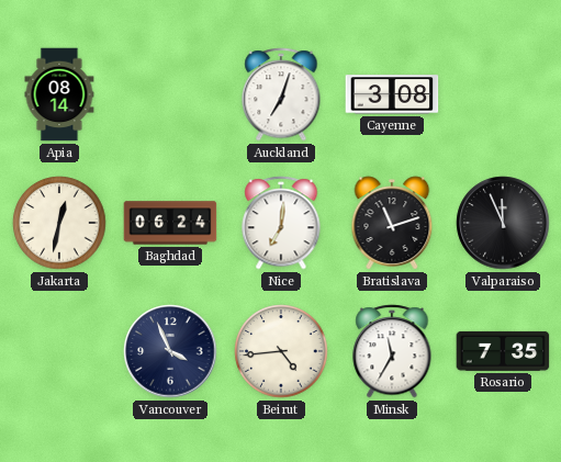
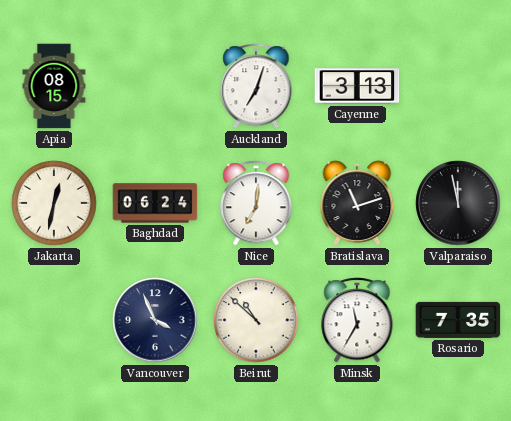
Apia: 08:14 -> 08:15 (54, 86)
Cayenne: 3:08 -> 3:13 (357, 86)
Valparaiso: 11:56 -> 11:58 (458, 203)
Beirut: 4:44 -> 10:52 (256, 320)
